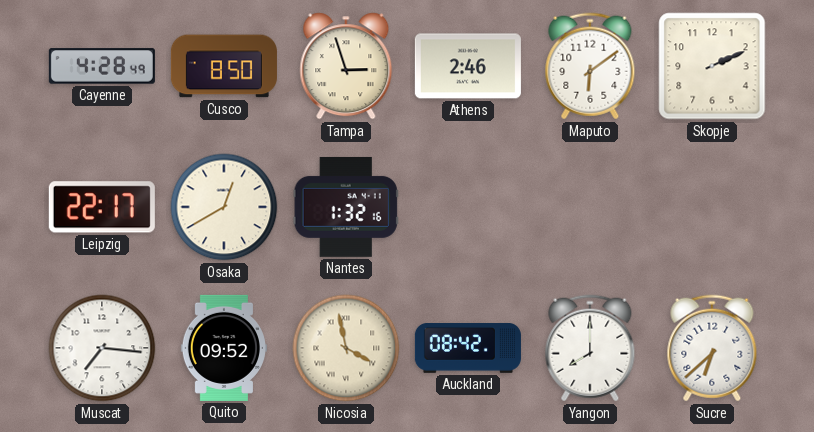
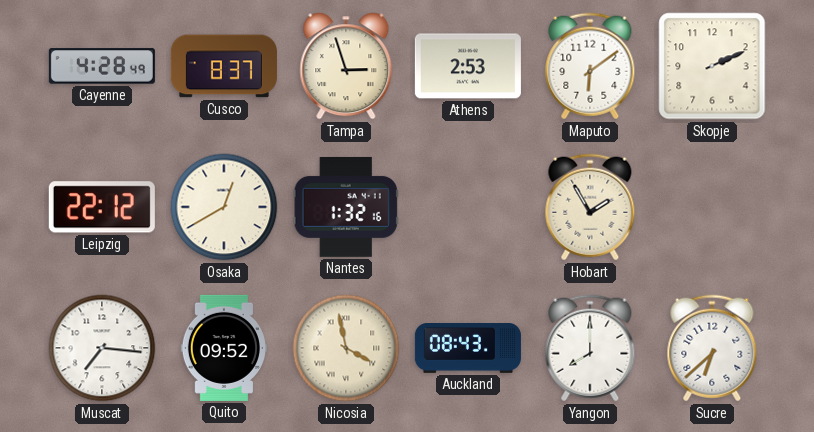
Cusco: 8:50 -> 8:37 (224, 66)
Athens: 2:46 -> 2:53 (468, 66)
Leipzig: 22:17 -> 22:12 (102, 207)
Hobart: none -> 1:55 (590, 207)
Auckland: 08:42 -> 08:43 (468, 349)
